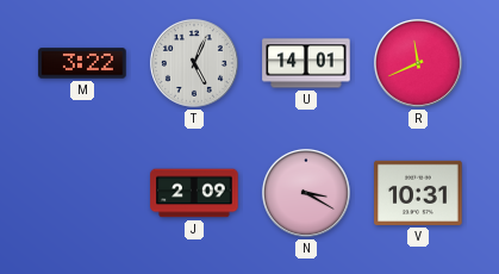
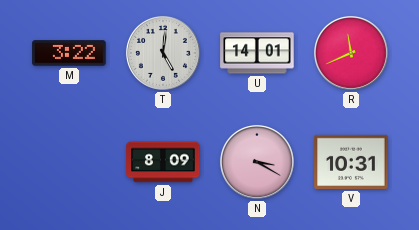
T: 5:04 -> 5:01 (163, 53)
J: 2:09 -> 8:09 (163, 162)
